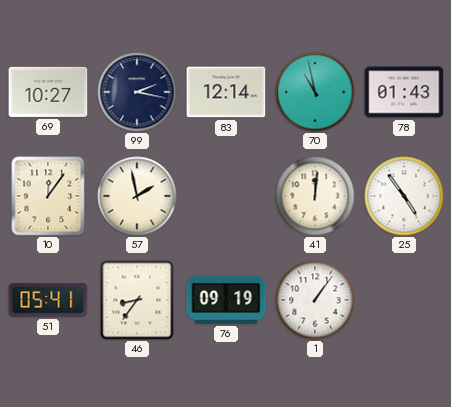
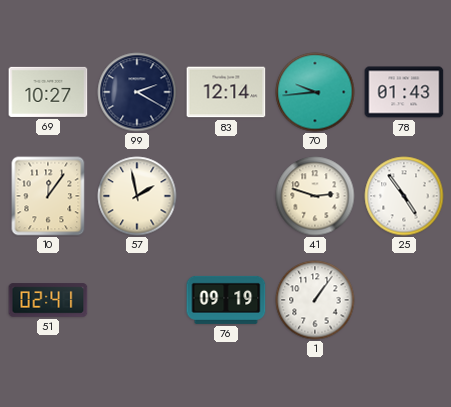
99: 2:17 -> 2:20 (137, 92)
70: 10:58 -> 9:44 (315, 92)
41: 12:01 -> 2:48 (315, 196)
51: 05:41 -> 02:41 (48, 300)
46: 8:36 -> none (137, 300)
